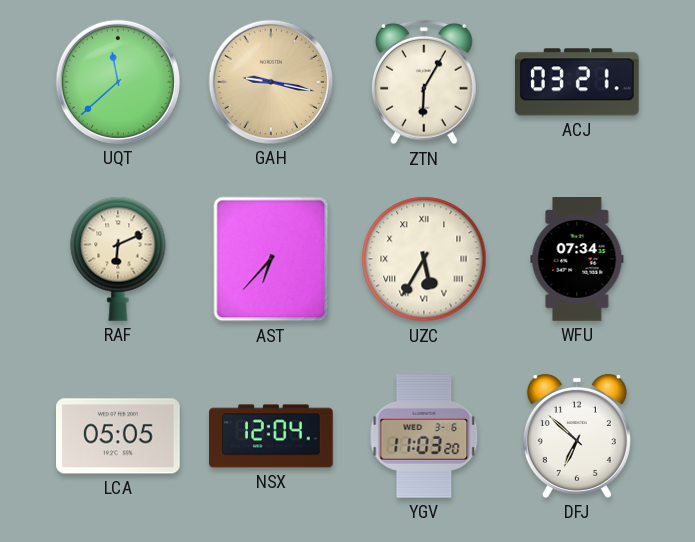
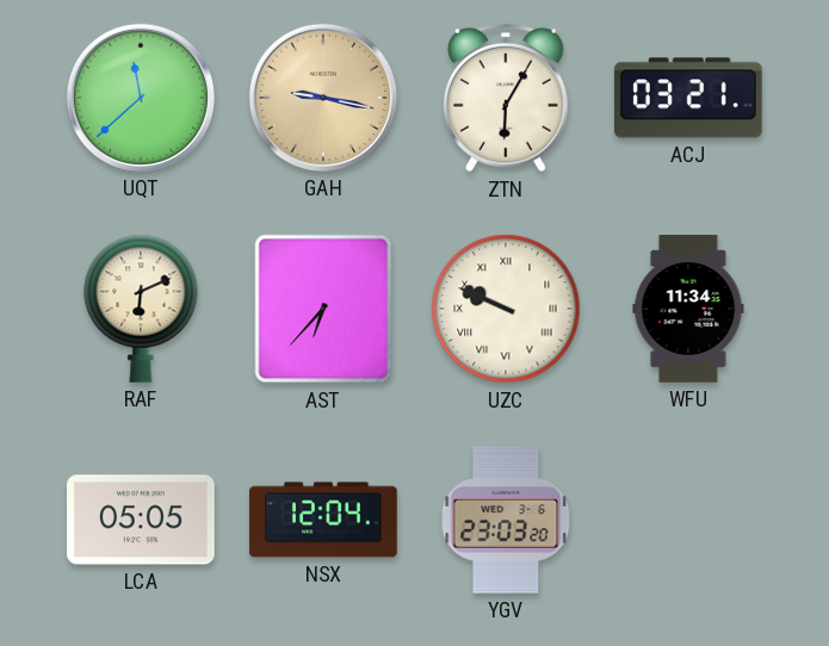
UZC: 5:35 -> 9:49 (506, 309)
WFU: 07:34 -> 11:34 (688, 309)
YGV: 11:03 -> 23:03 (506, 521)
DFJ: 6:52 -> none (577, 436)
